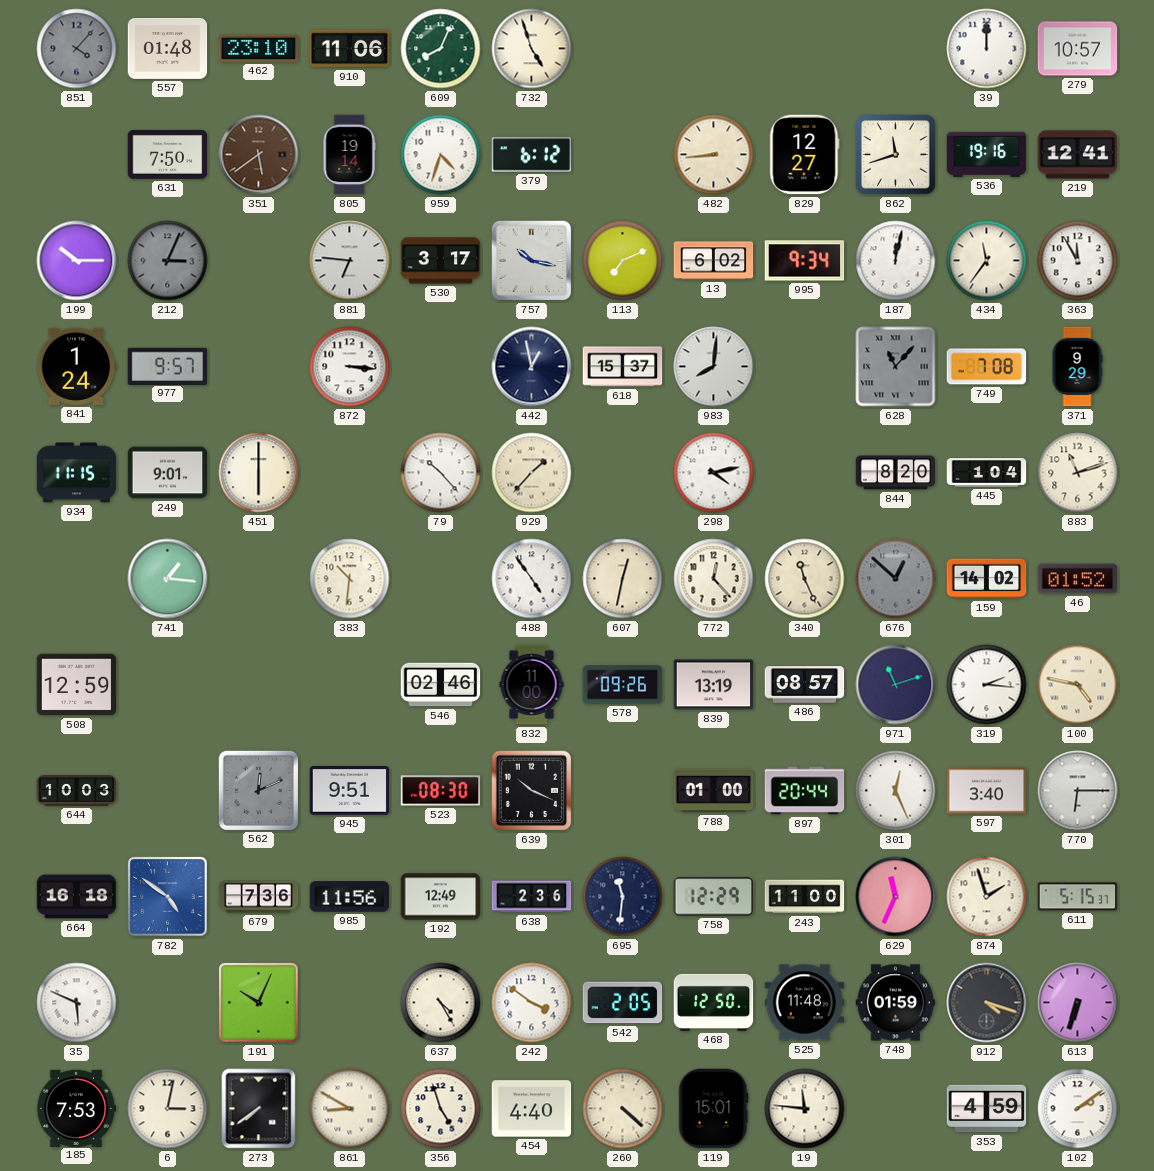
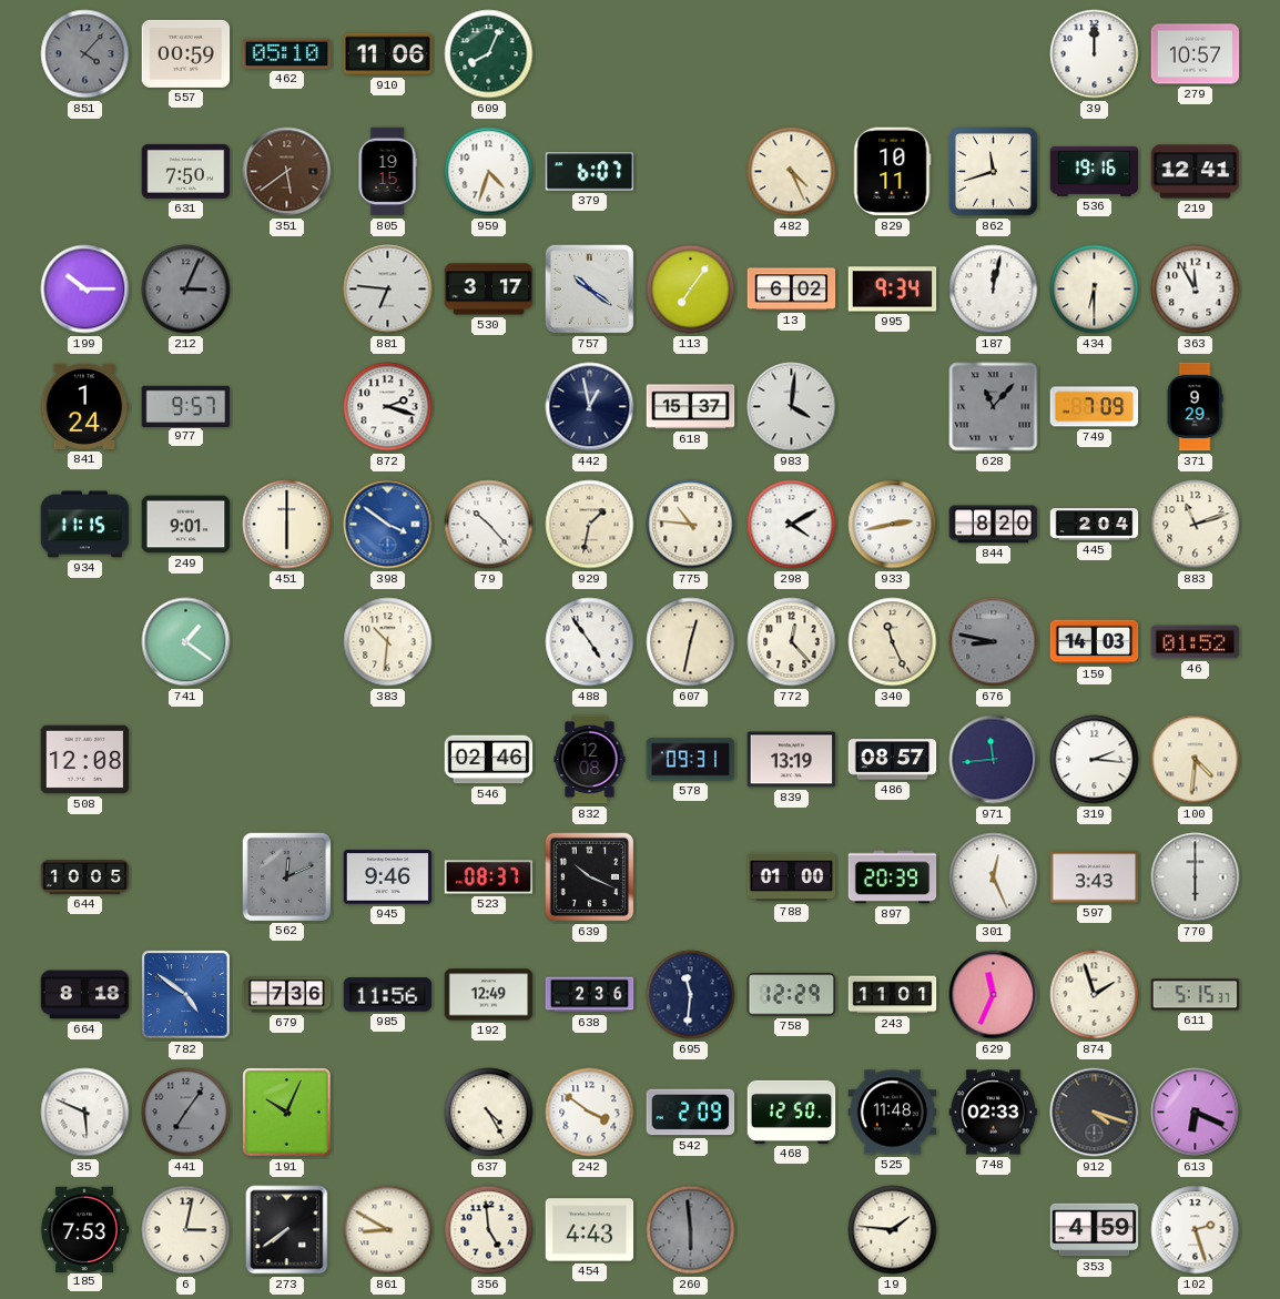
557: 01:48 -> 00:59 (186, 53)
462: 23:10 -> 05:10 (287, 53)
732: 4:57 -> none (532, 49)
805: 19:14 -> 19:15 (387, 172)
379: 6:12 -> 6:07 (590, 172)
482: 8:44 -> 4:26 (792, 172)
829: 12:27 -> 10:11 (893, 172)
757: 10:17 -> 10:21 (590, 290)
113: 7:11 -> 7:06 (691, 290)
434: 11:36 -> 6:30 (1095, 290)
872: 3:16 -> 2:18 (388, 407)
983: 8:01 -> 4:01 (792, 407)
749: 7:08 -> 7:09 (1095, 407)
398: none -> 3:51 (388, 525)
929: 1:37 -> 1:32 (590, 525)
775: none -> 10:46 (691, 525)
298: 4:13 -> 4:10 (792, 525)
933: none -> 2:43 (893, 525)
445: 1:04 -> 2:04 (1095, 525)
741: 1:16 -> 1:21 (186, 642)
676: 12:52 -> 8:47 (994, 642)
159: 14:02 -> 14:03 (1095, 642)
508: 12:59 -> 12:08 (85, 760)
832: 11:00 -> 12:08 (590, 760)
578: 09:26 -> 09:31 (691, 760)
971: 11:12 -> 11:44 (994, 760)
100: 4:47 -> 4:31 (1196, 760)
644: 10:03 -> 10:05 (85, 877)
945: 9:51 -> 9:46 (388, 877)
523: 08:30 -> 08:37 (489, 877)
897: 20:44 -> 20:39 (893, 877)
597: 3:40 -> 3:43 (1095, 877)
770: 6:15 -> 6:00 (1196, 877)
664: 16:18 -> 8:18 (85, 995)
243: 11:00 -> 11:01 (893, 995)
441: none -> 7:06 (186, 1113)
542: 2:05 -> 2:09 (691, 1113)
748: 01:59 -> 02:33 (994, 1113)
613: 6:33 -> 6:19 (1196, 1113)
356: 4:57 -> 4:59 (489, 1230)
454: 4:40 -> 4:43 (590, 1230)
260: 4:22 -> 5:59 (691, 1230)
260 dial: cream -> grey (691, 1230)
119: 15:01 -> none (714, 1109)
19: 11:46 -> 1:46 (893, 1230)
102: 2:09 -> 2:27 (1196, 1230)
